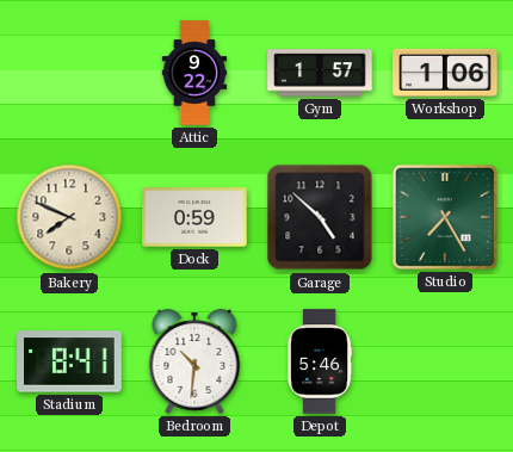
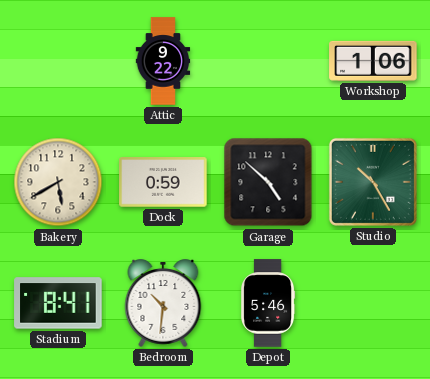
Gym: 1:57 -> none (320, 73)
Bakery: 7:49 -> 5:40 (58, 182)
Studio: 7:25 -> 10:25 (373, 182)
